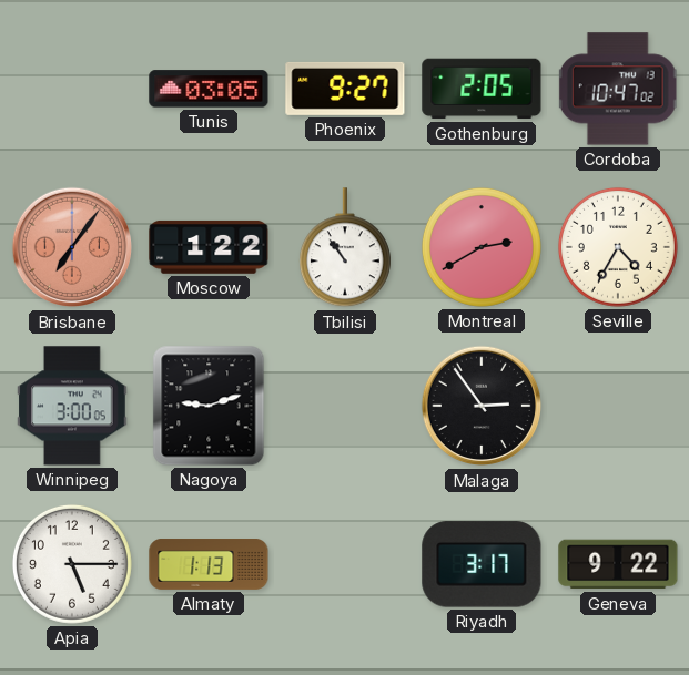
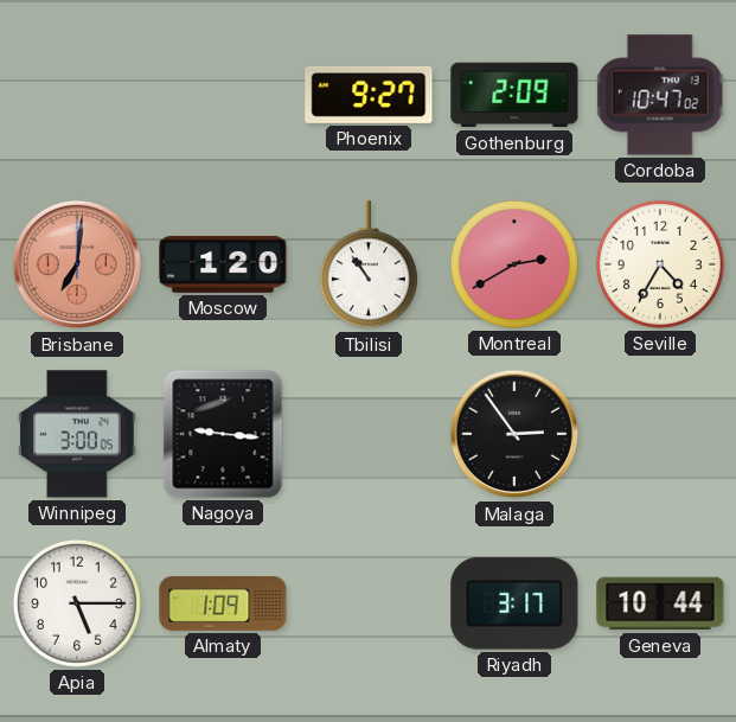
Tunis: 03:05 -> none (209, 89)
Gothenburg: 2:05 -> 2:09 (514, 95)
Brisbane: 7:06 -> 7:01 (77, 264)
Moscow: 1:22 -> 1:20 (223, 264)
Nagoya: 9:12 -> 9:16 (223, 434)
Almaty: 1:13 -> 1:09 (223, 605)
Geneva: 9:22 -> 10:44 (660, 603)
